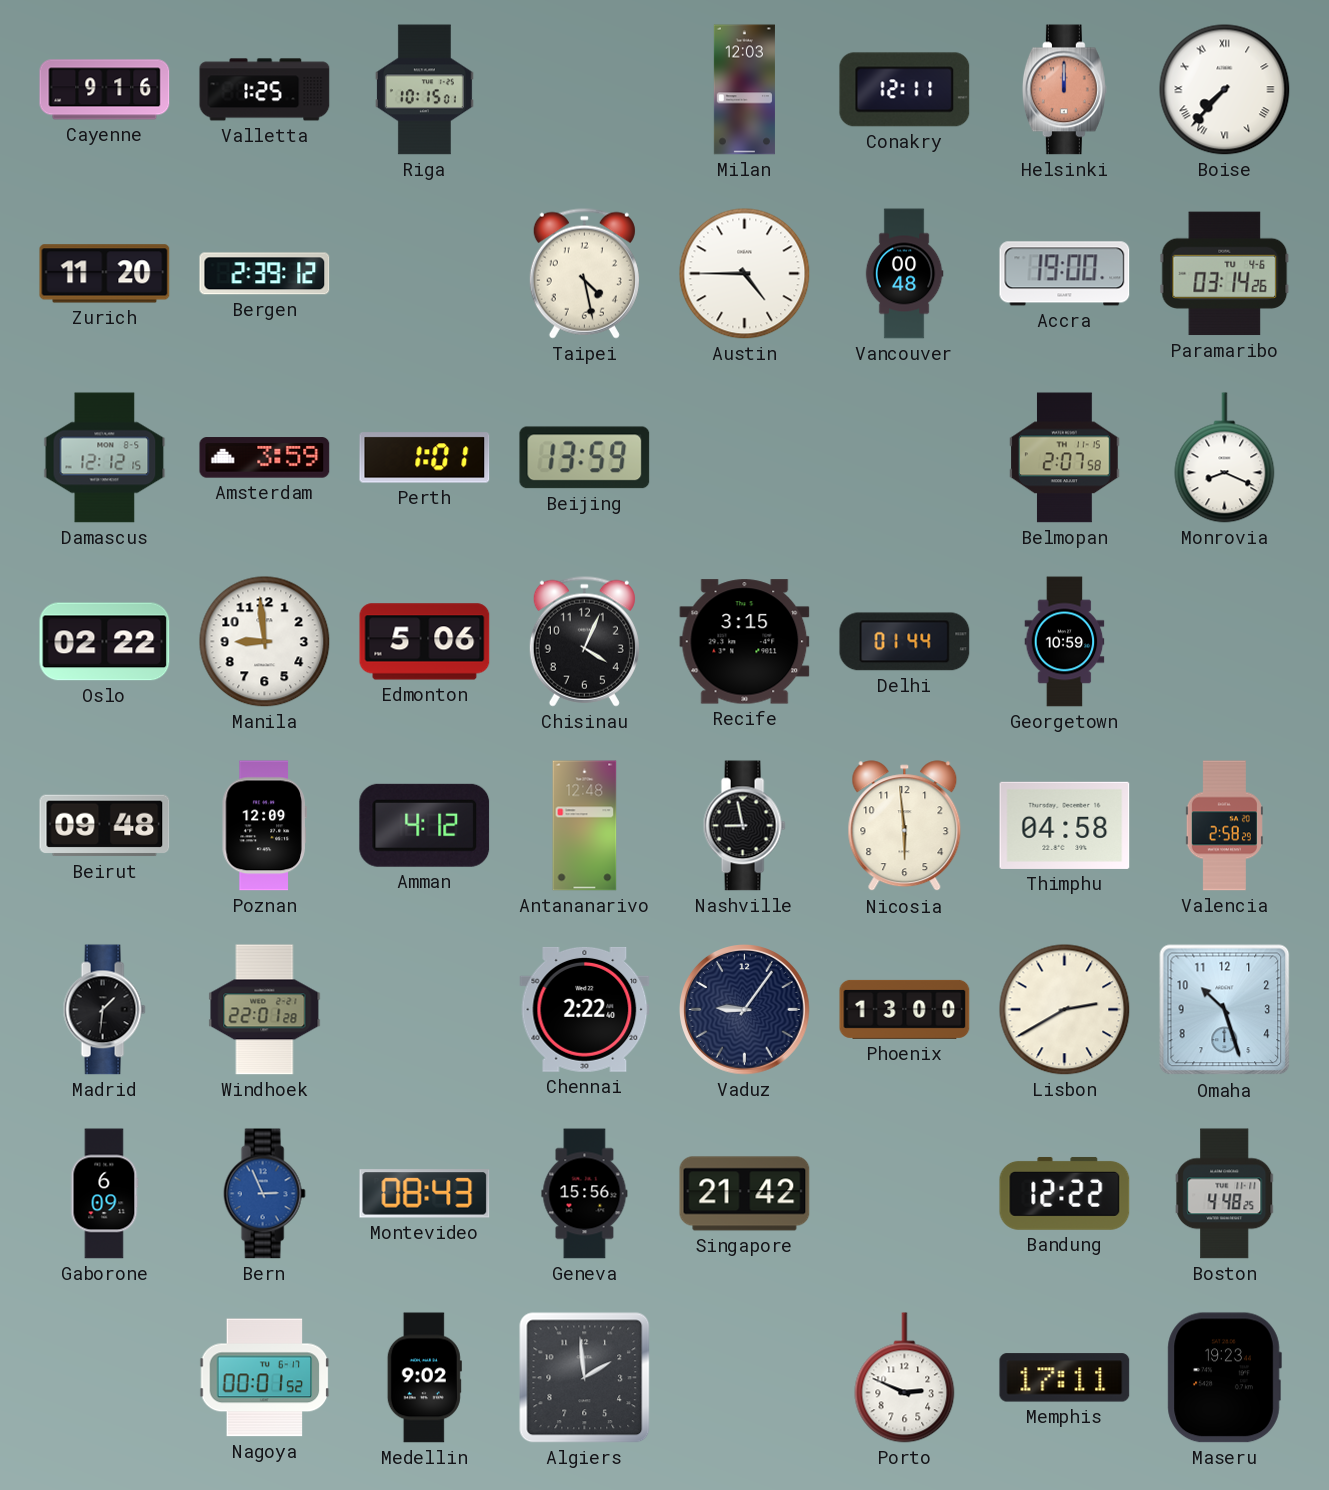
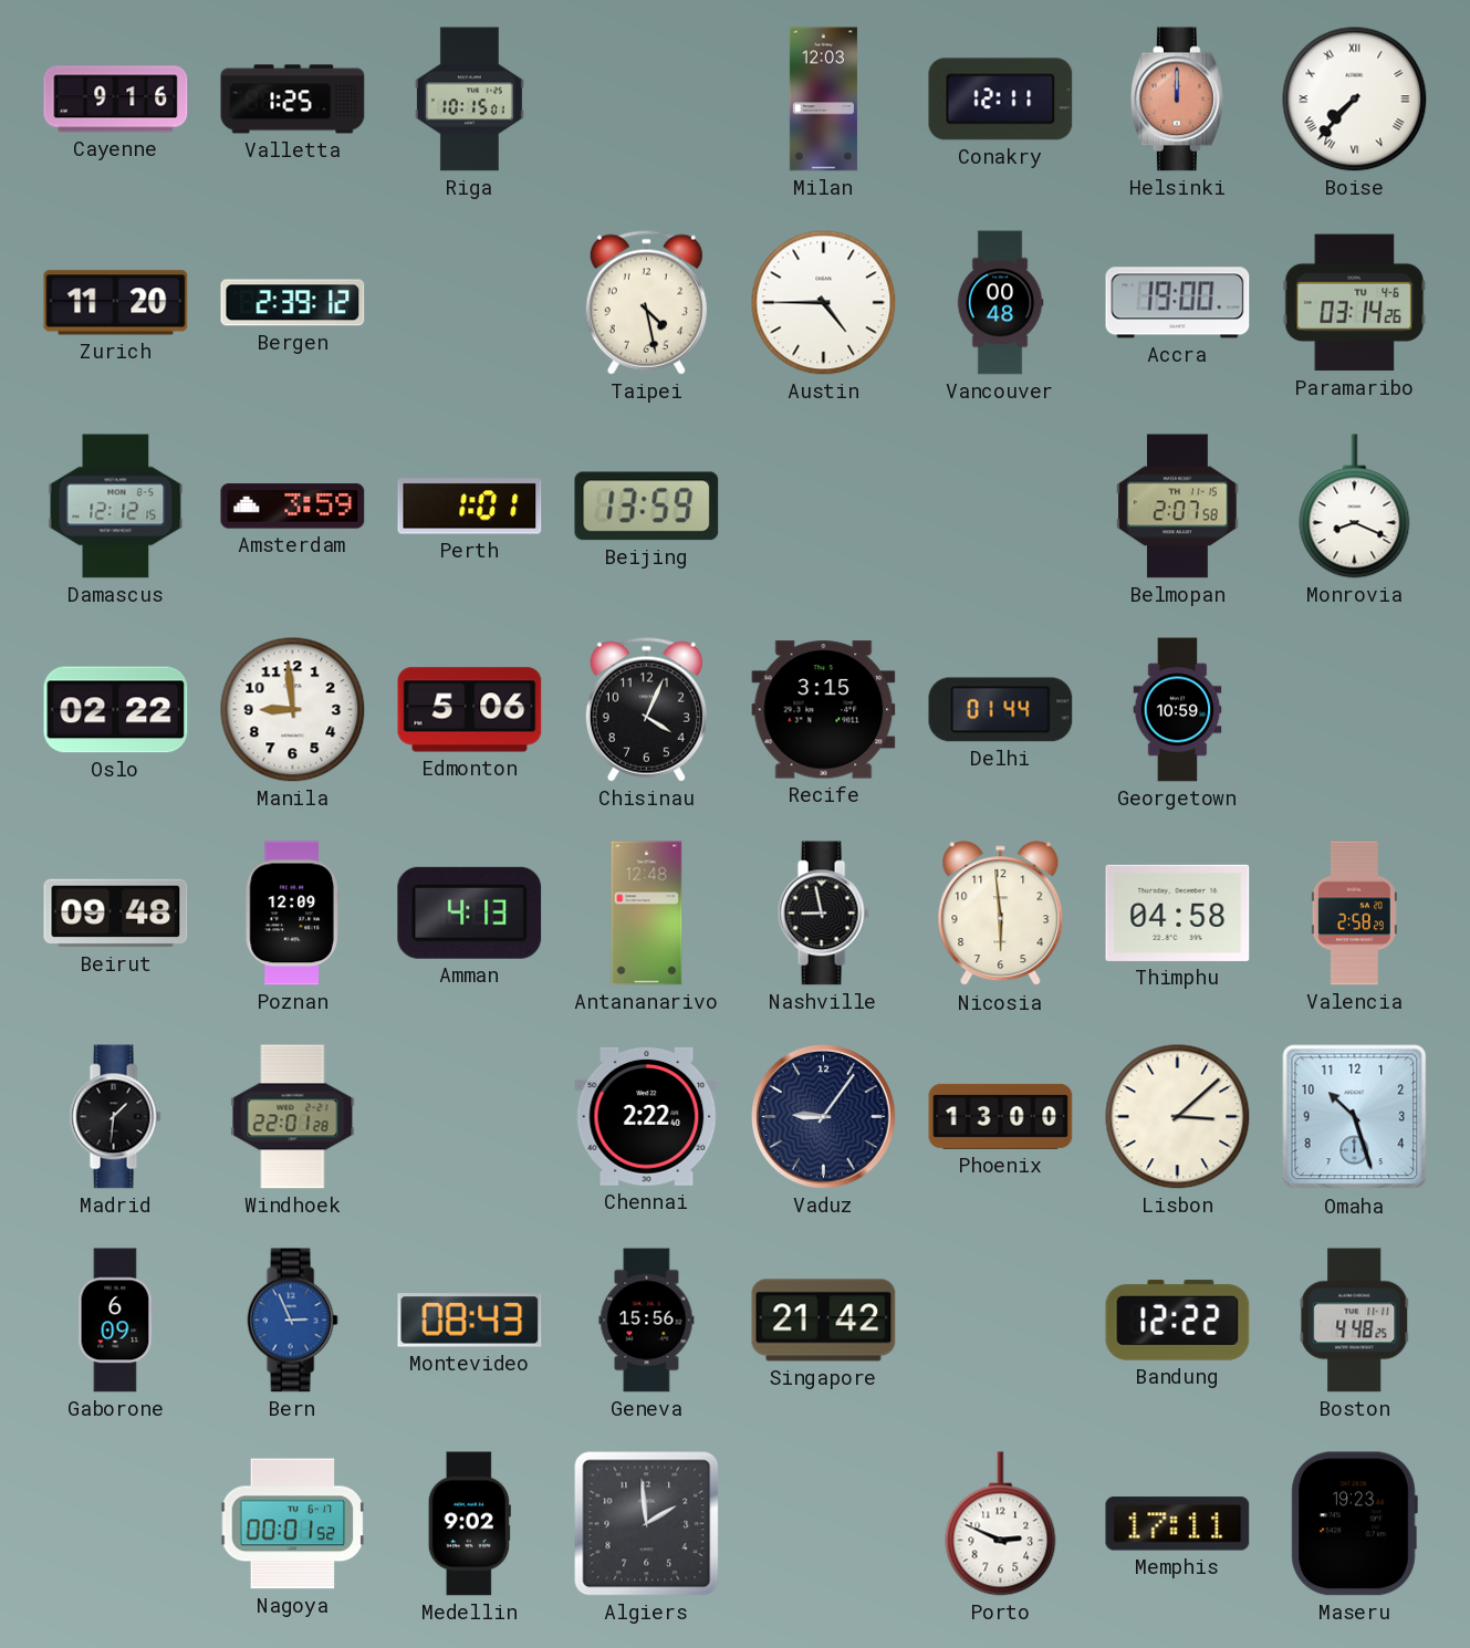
Amman: 4:12 -> 4:13 (470, 912)
Lisbon: 2:40 -> 3:08 (1178, 1117)
